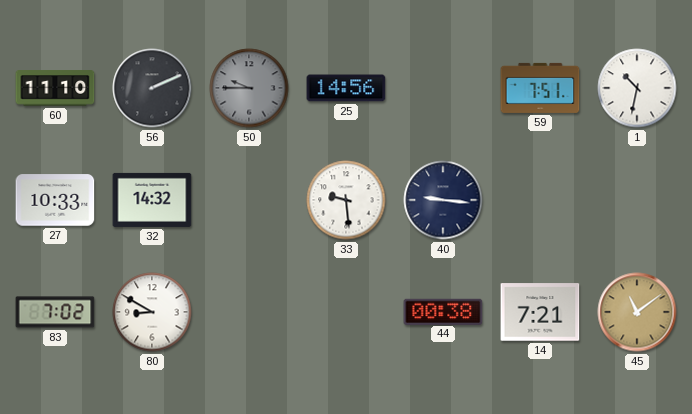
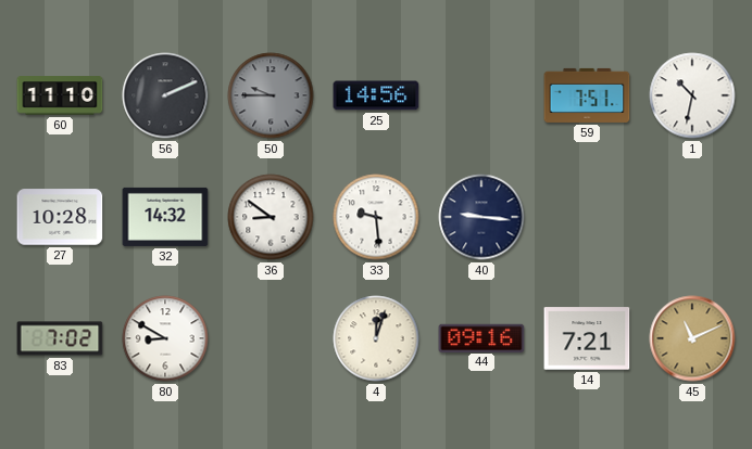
27: 10:33 -> 10:28 (60, 217)
36: none -> 8:51 (271, 217)
4: none -> 12:03 (376, 338)
44: 00:38 -> 09:16 (481, 337)
45: 11:09 -> 11:11 (692, 338)
